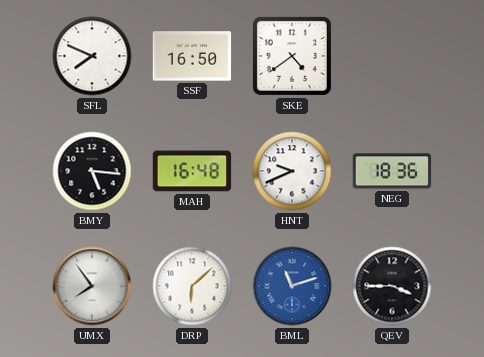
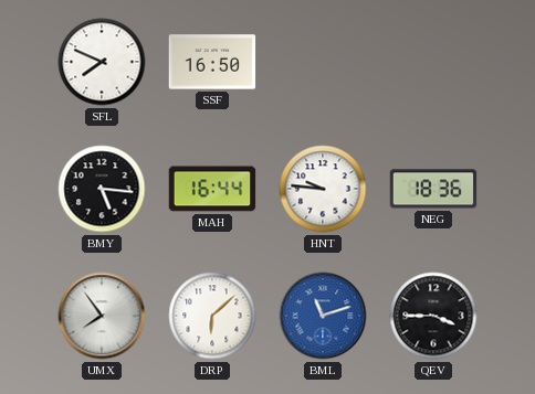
SKE: 4:39 -> none (292, 56)
MAH: 16:48 -> 16:44 (212, 189)
HNT: 9:41 -> 9:46 (323, 189)
